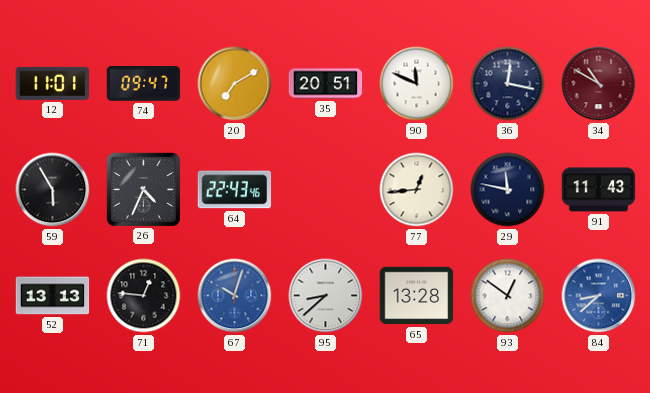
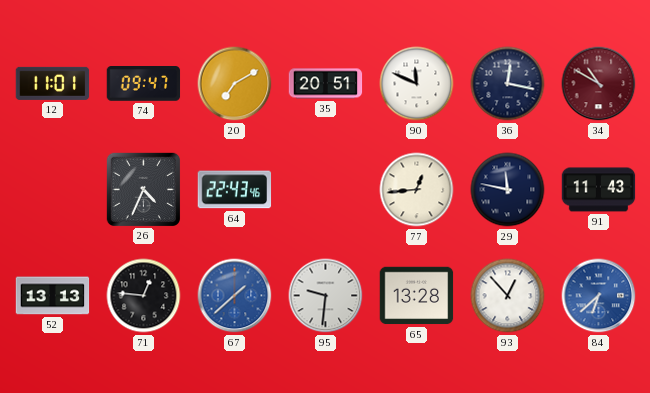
59: 5:55 -> none (53, 190)
67: 10:03 -> 1:38 (235, 296)
95: 8:38 -> 9:31 (326, 296)
93: 12:51 -> 12:53 (508, 296)
84: 8:38 -> 6:38 (599, 296)
